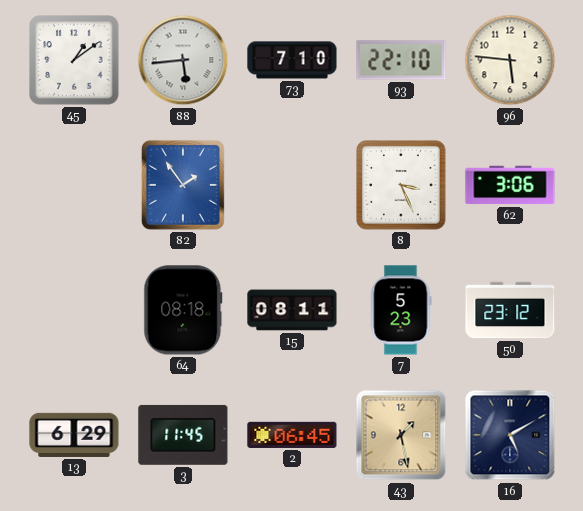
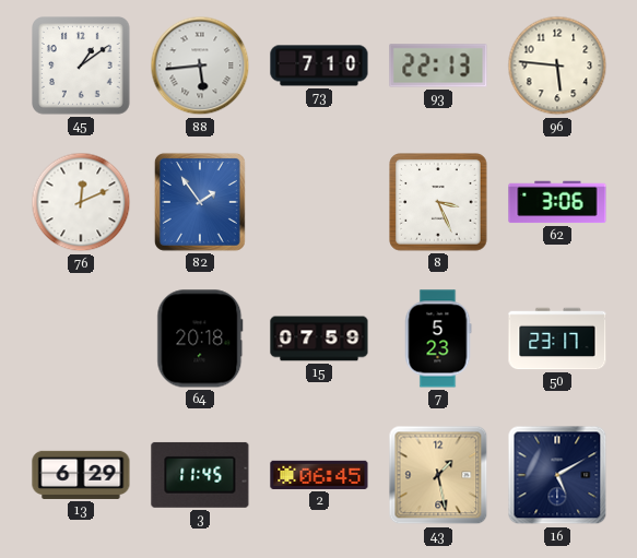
93: 22:10 -> 22:13 (438, 66)
76: none -> 12:11 (81, 202)
64: 08:18 -> 20:18 (200, 339)
15: 08:11 -> 07:59 (319, 339)
50: 23:12 -> 23:17 (557, 339)
